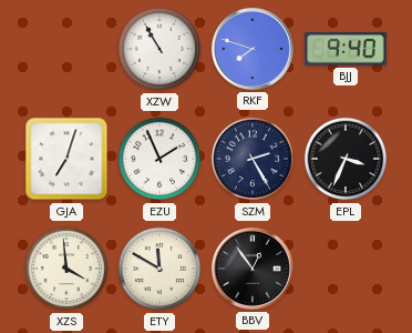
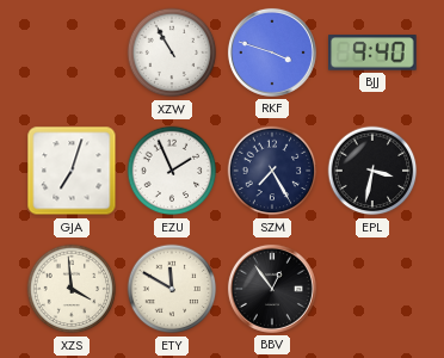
RKF: 7:48 -> 3:48 (272, 53)
SZM: 2:25 -> 7:25 (272, 171)
EPL: 3:34 -> 3:32 (372, 171)
